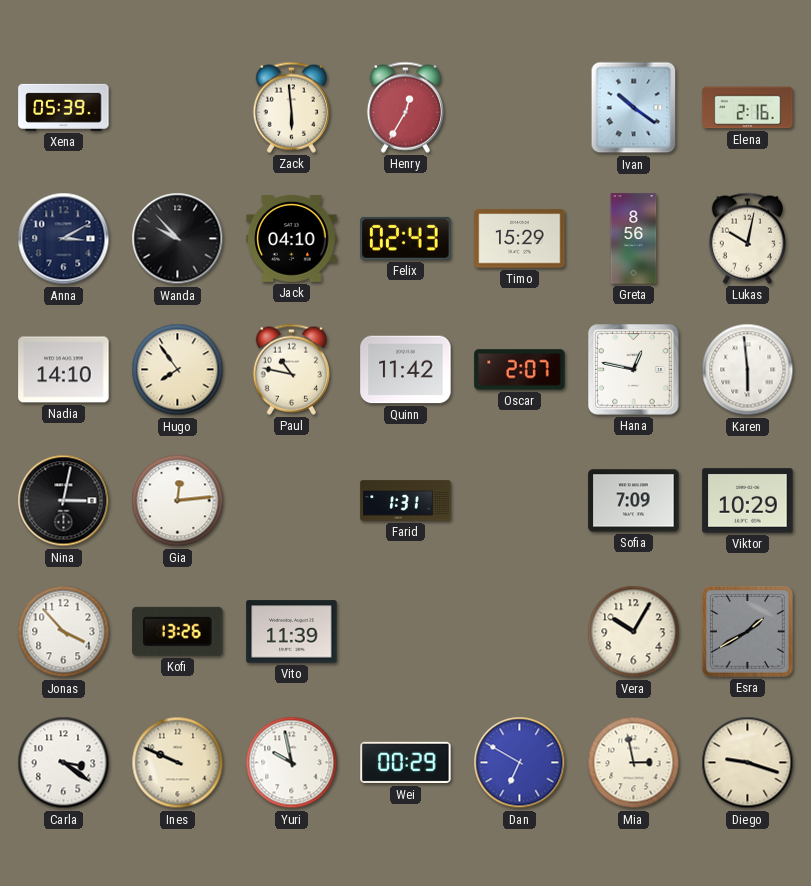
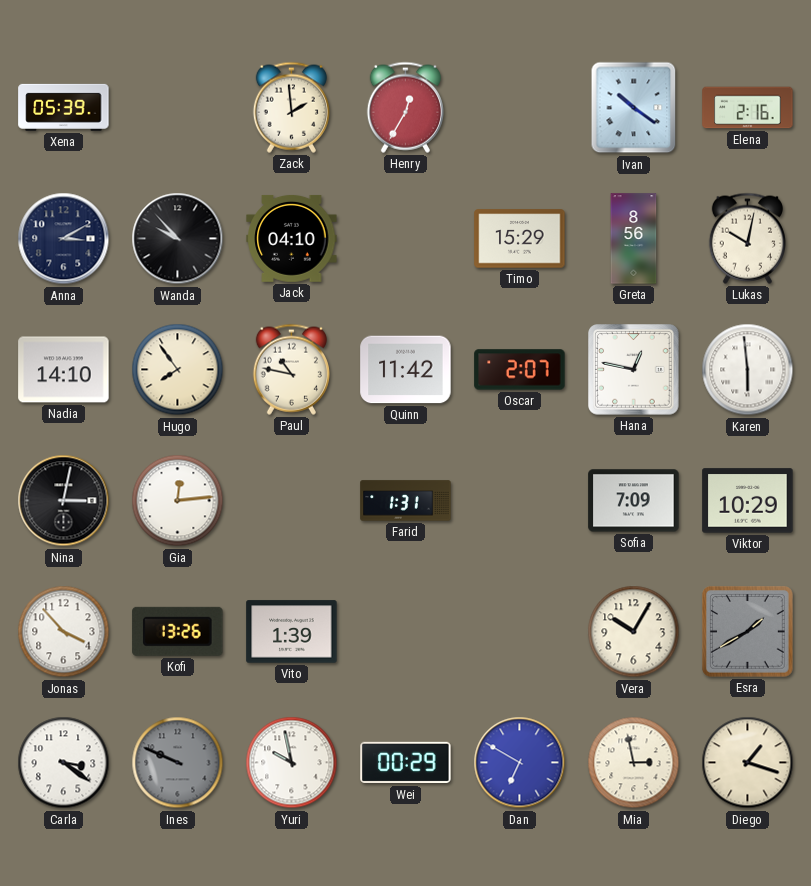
Zack: 5:59 -> 1:59 (291, 107)
Felix: 02:43 -> none (406, 238)
Vito: 11:39 -> 1:39 (292, 632)
Ines dial: cream -> grey (178, 763)
Diego: 9:18 -> 1:18 (748, 763)
